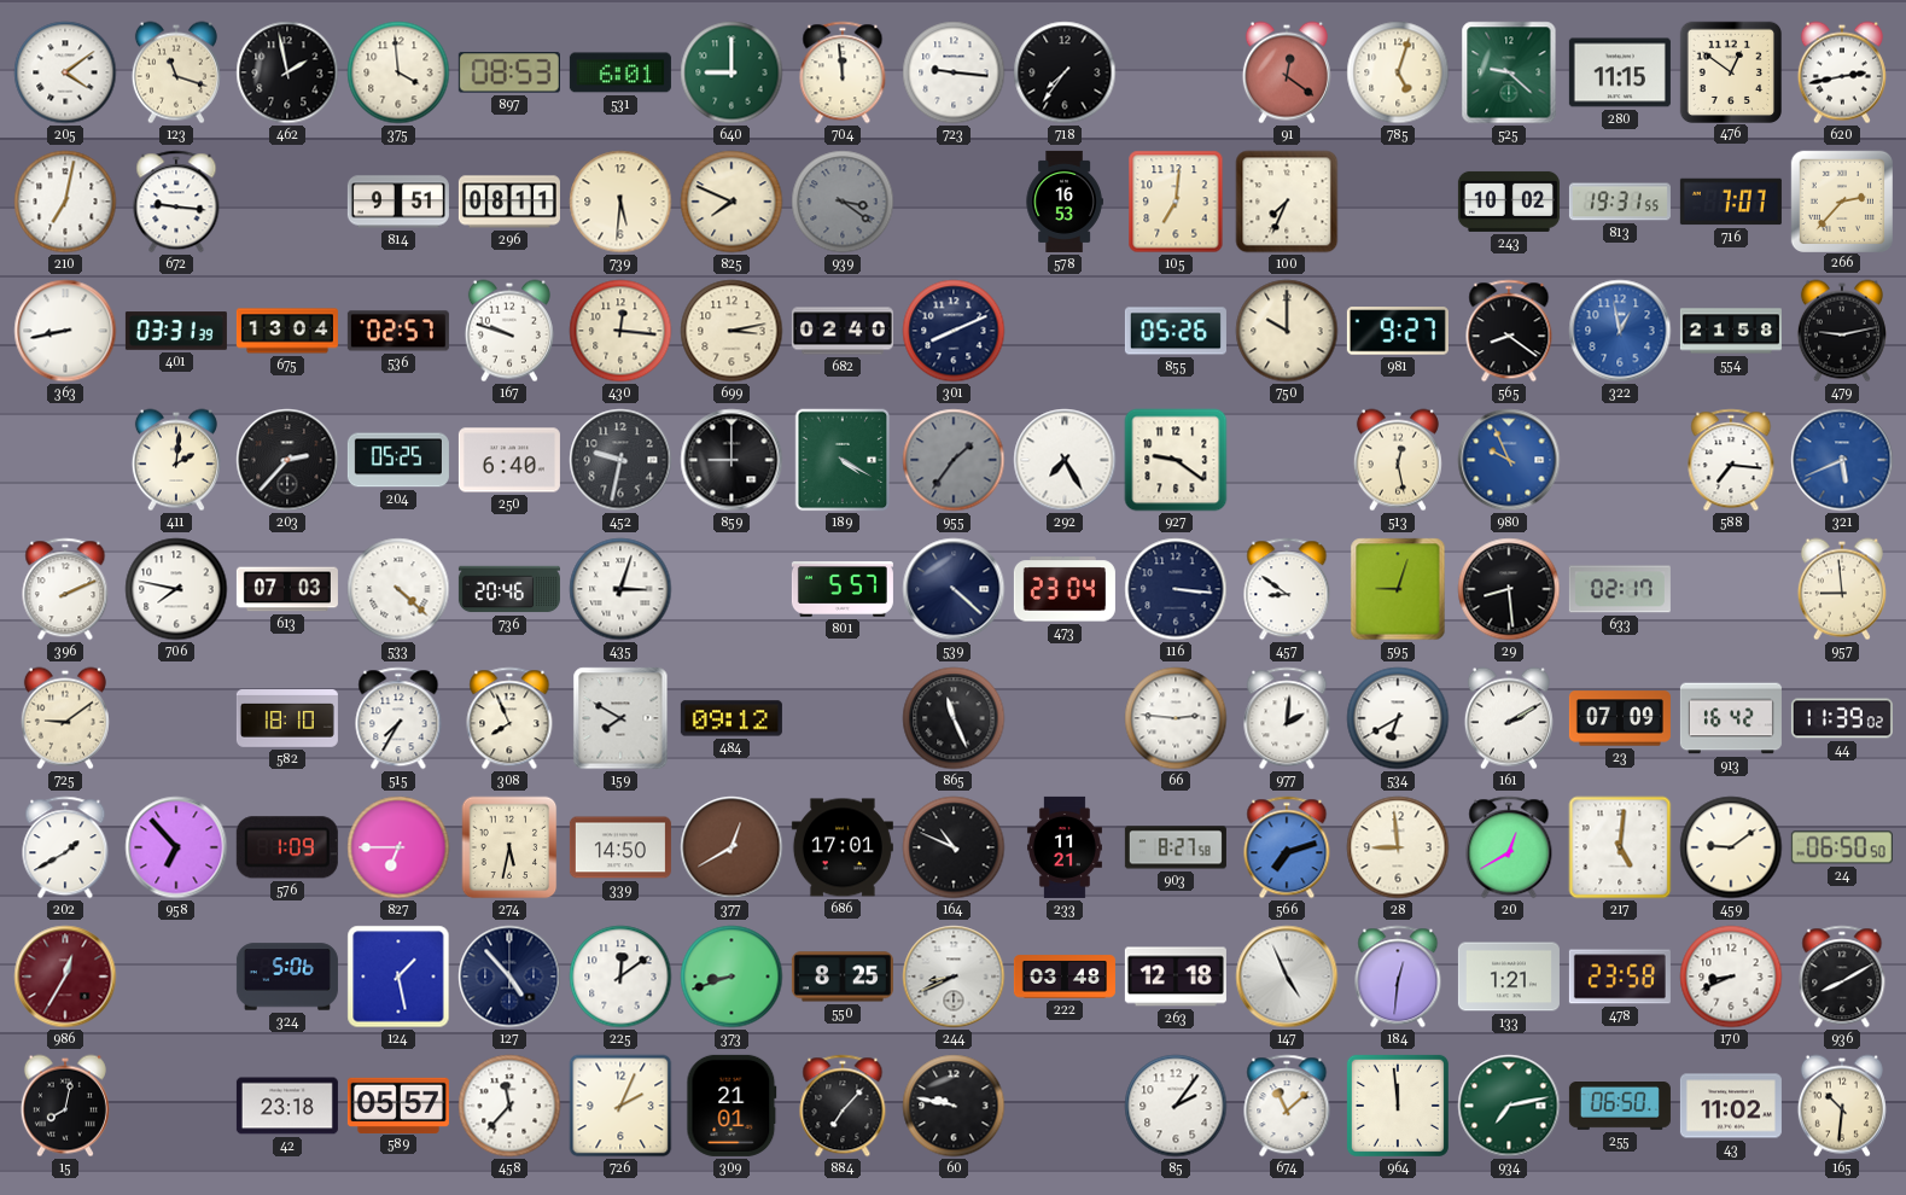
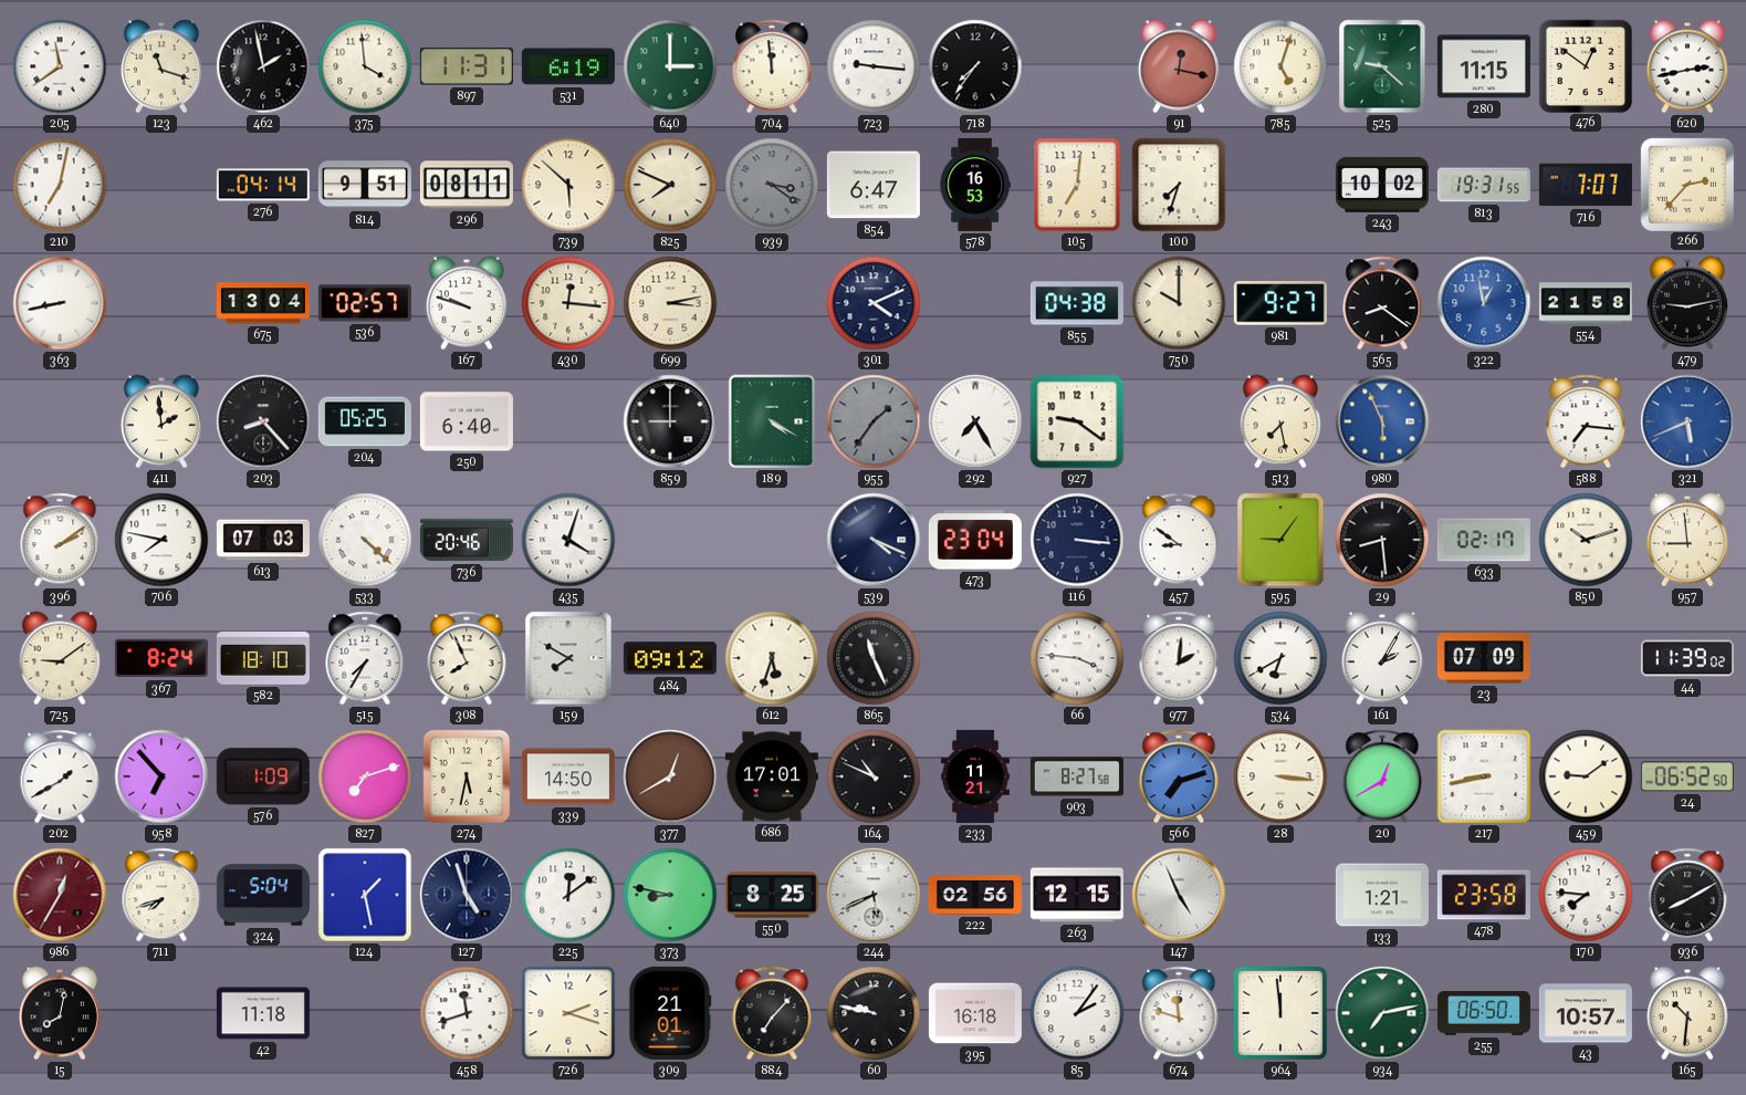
205: 4:09 -> 11:39 (60, 66)
897: 08:53 -> 11:31 (467, 66)
531: 6:01 -> 6:19 (568, 66)
640: 9:00 -> 3:00 (670, 66)
91: 12:21 -> 12:17 (1179, 66)
672: 9:16 -> none (176, 202)
276: none -> 04:14 (263, 185)
739: 5:31 -> 5:52 (568, 185)
854: none -> 6:47 (874, 185)
100: 7:34 -> 7:33 (1179, 185)
401: 03:31 -> none (176, 331)
682: 02:40 -> none (843, 331)
301: 8:11 -> 4:11 (874, 303)
855: 05:26 -> 04:38 (1077, 303)
411: 2:01 -> 1:59 (161, 421)
203: 2:37 -> 8:23 (263, 421)
452: 9:32 -> none (620, 460)
513: 12:28 -> 7:28 (1280, 421)
980: 9:56 -> 5:56 (1382, 421)
396: 2:11 -> 2:09 (60, 540)
435: 3:03 -> 4:03 (568, 540)
801: 5:57 -> none (843, 590)
539: 4:22 -> 4:19 (874, 540)
595: 9:03 -> 9:06 (1280, 540)
850: none -> 10:12 (1586, 540)
367: none -> 8:24 (161, 658)
612: none -> 5:33 (772, 658)
66: 2:46 -> 3:46 (1077, 658)
161: 2:10 -> 2:05 (1382, 658)
913: 16:42 -> none (1731, 718)
827: 6:45 -> 7:12 (365, 776)
28: 8:59 -> 3:16 (1280, 776)
217: 5:01 -> 8:43 (1484, 776)
24: 06:50 -> 06:52 (1687, 776)
711: none -> 7:42 (161, 895)
324: 5:06 -> 5:04 (263, 895)
127: 4:53 -> 4:57 (467, 895)
373: 8:42 -> 8:47 (670, 895)
244: 8:41 -> 5:41 (874, 895)
222: 03:48 -> 02:56 (975, 895)
263: 12:18 -> 12:15 (1077, 895)
184: 12:31 -> none (1398, 977)
170: 8:41 -> 7:46 (1586, 895)
42: 23:18 -> 11:18 (263, 1013)
589: 05:57 -> none (398, 1104)
458: 11:37 -> 11:42 (467, 1013)
726: 2:04 -> 2:18 (568, 1013)
395: none -> 16:18 (975, 1013)
674: 11:08 -> 11:48 (1179, 1013)
43: 11:02 -> 10:57 (1586, 1013)
